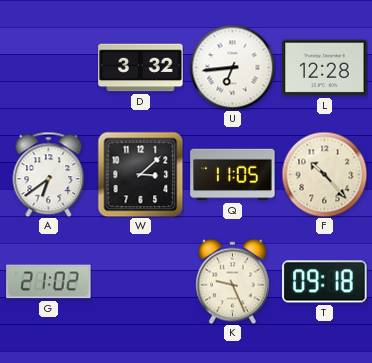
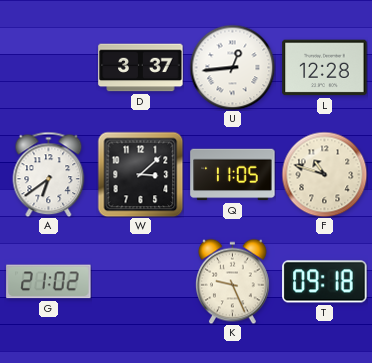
D: 3:32 -> 3:37 (141, 68)
U: 6:44 -> 12:44 (232, 67)
F: 10:23 -> 10:48 (324, 174)
